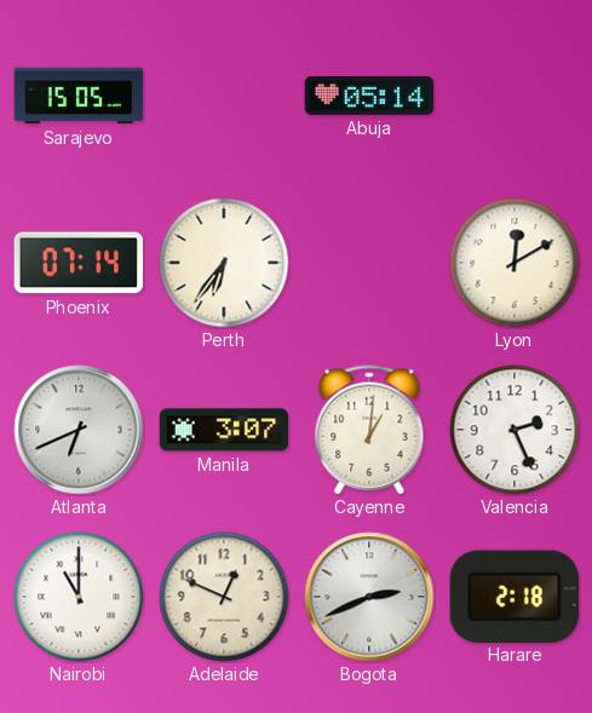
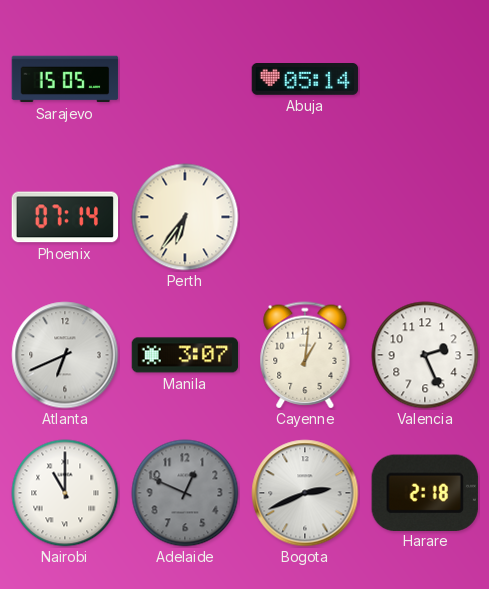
Lyon: 12:10 -> none (515, 263)
Adelaide dial: cream -> grey (185, 493)
